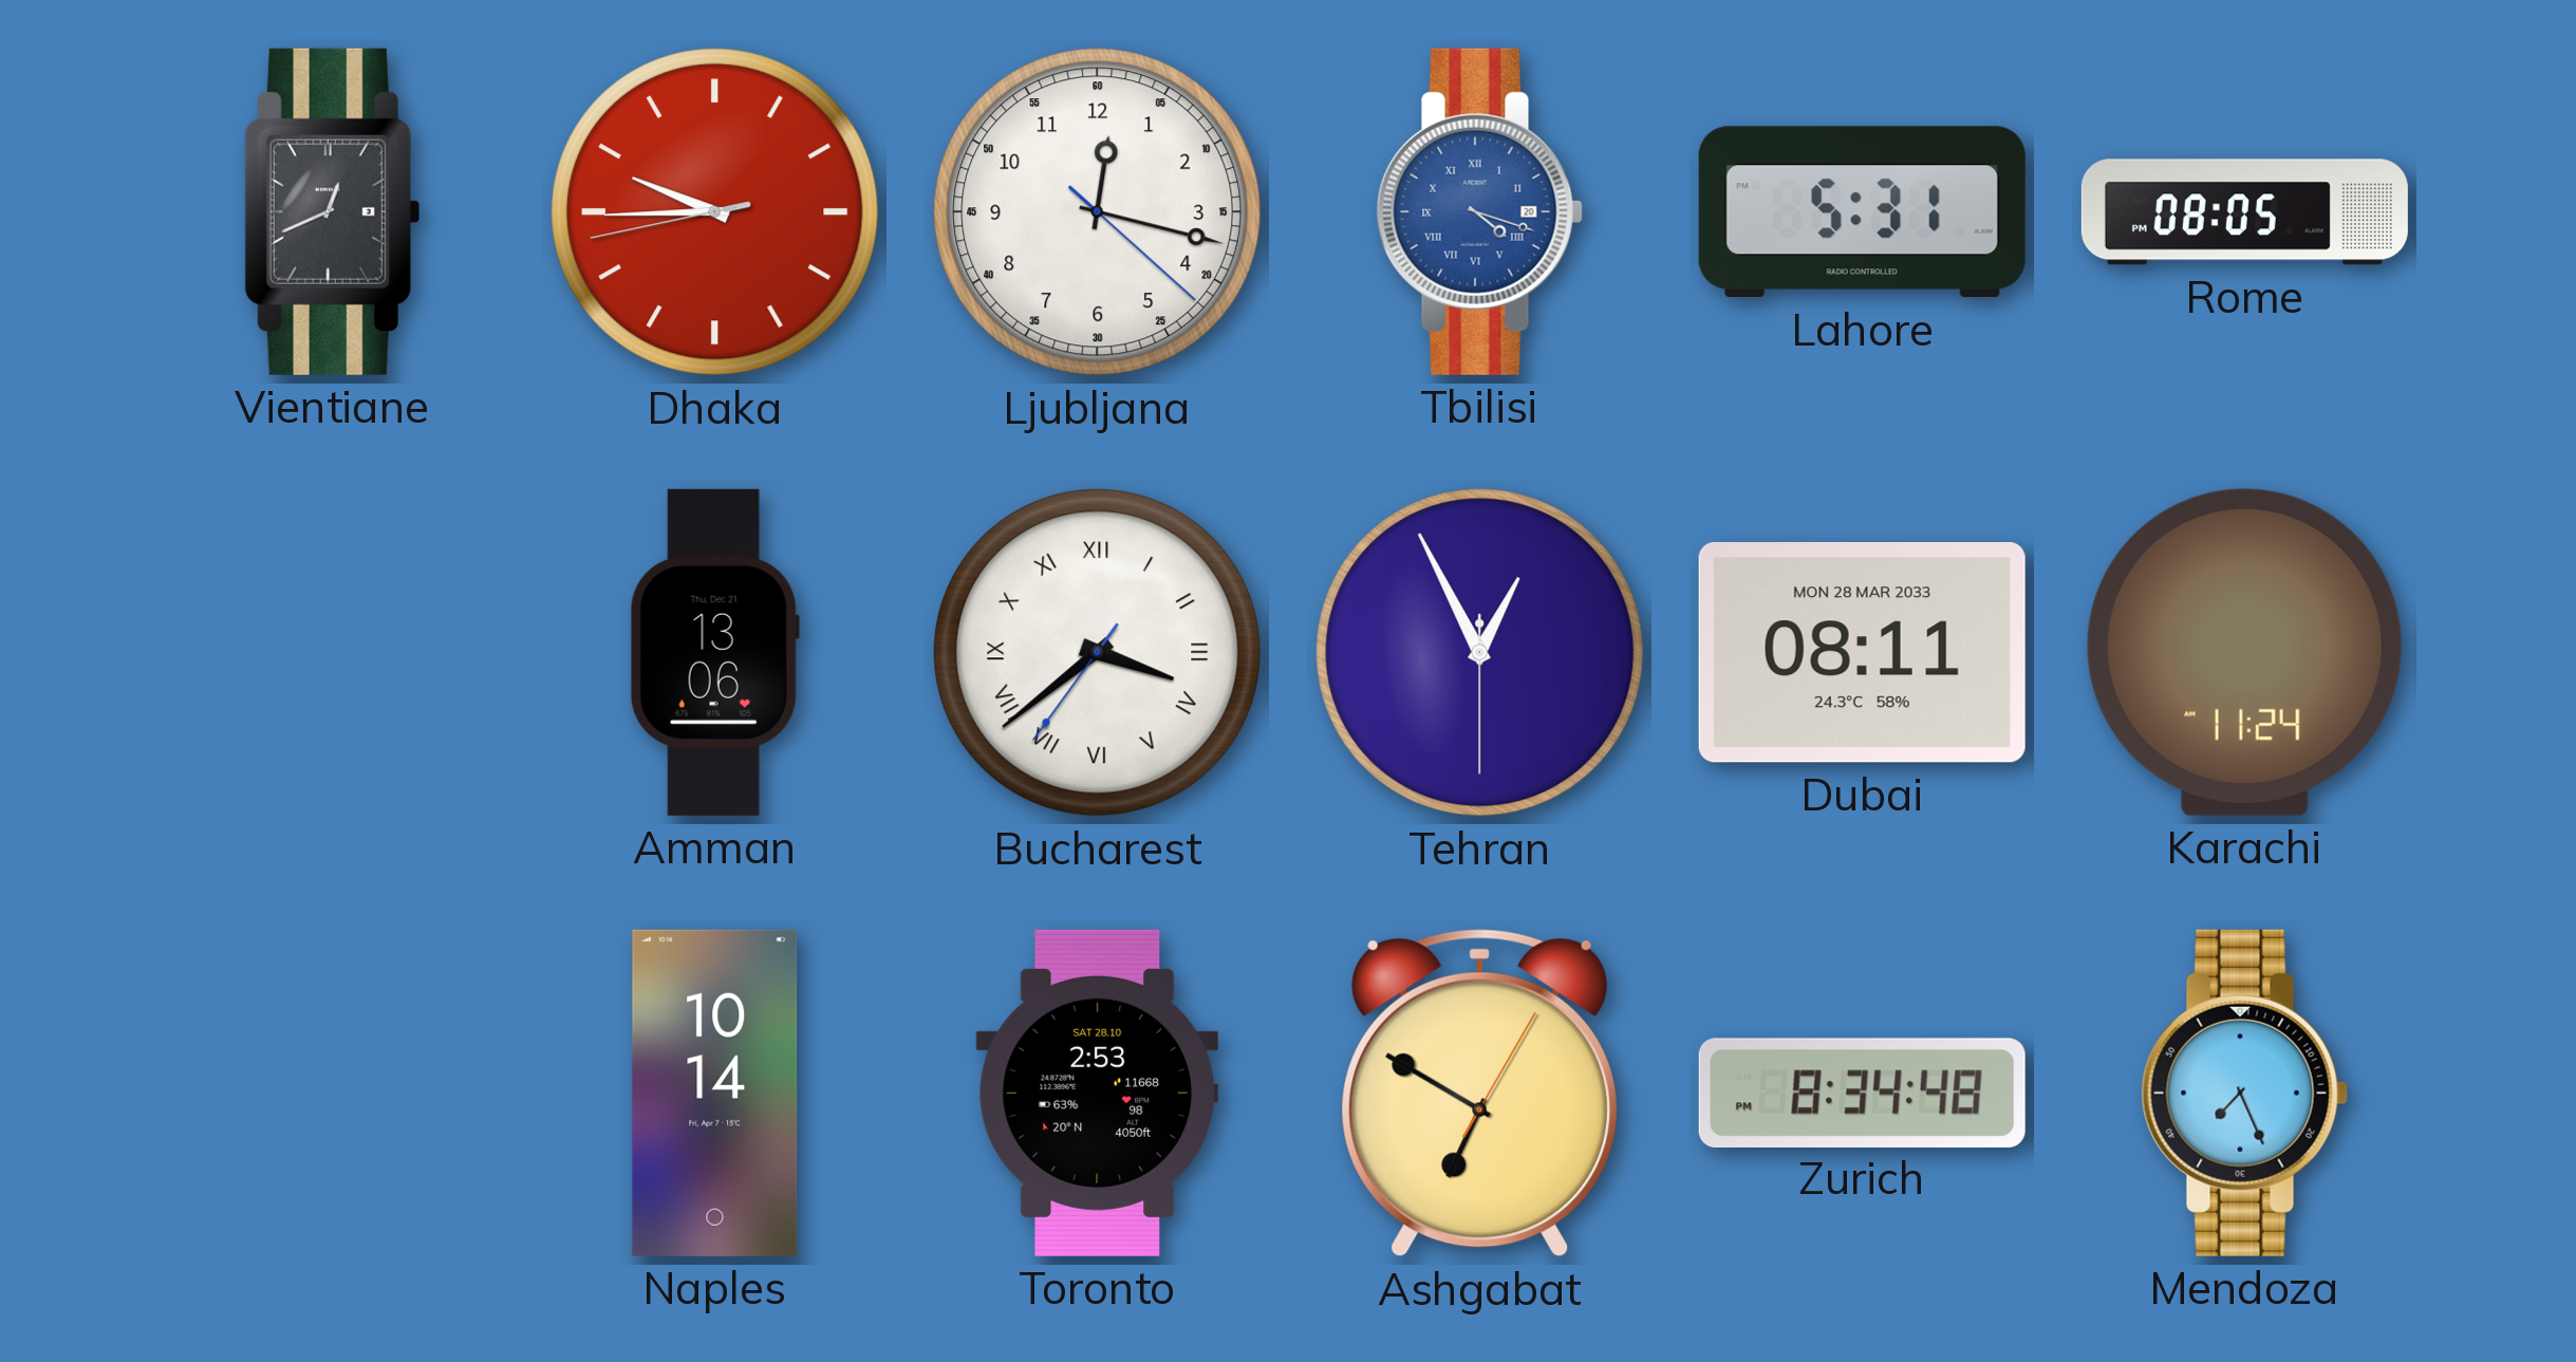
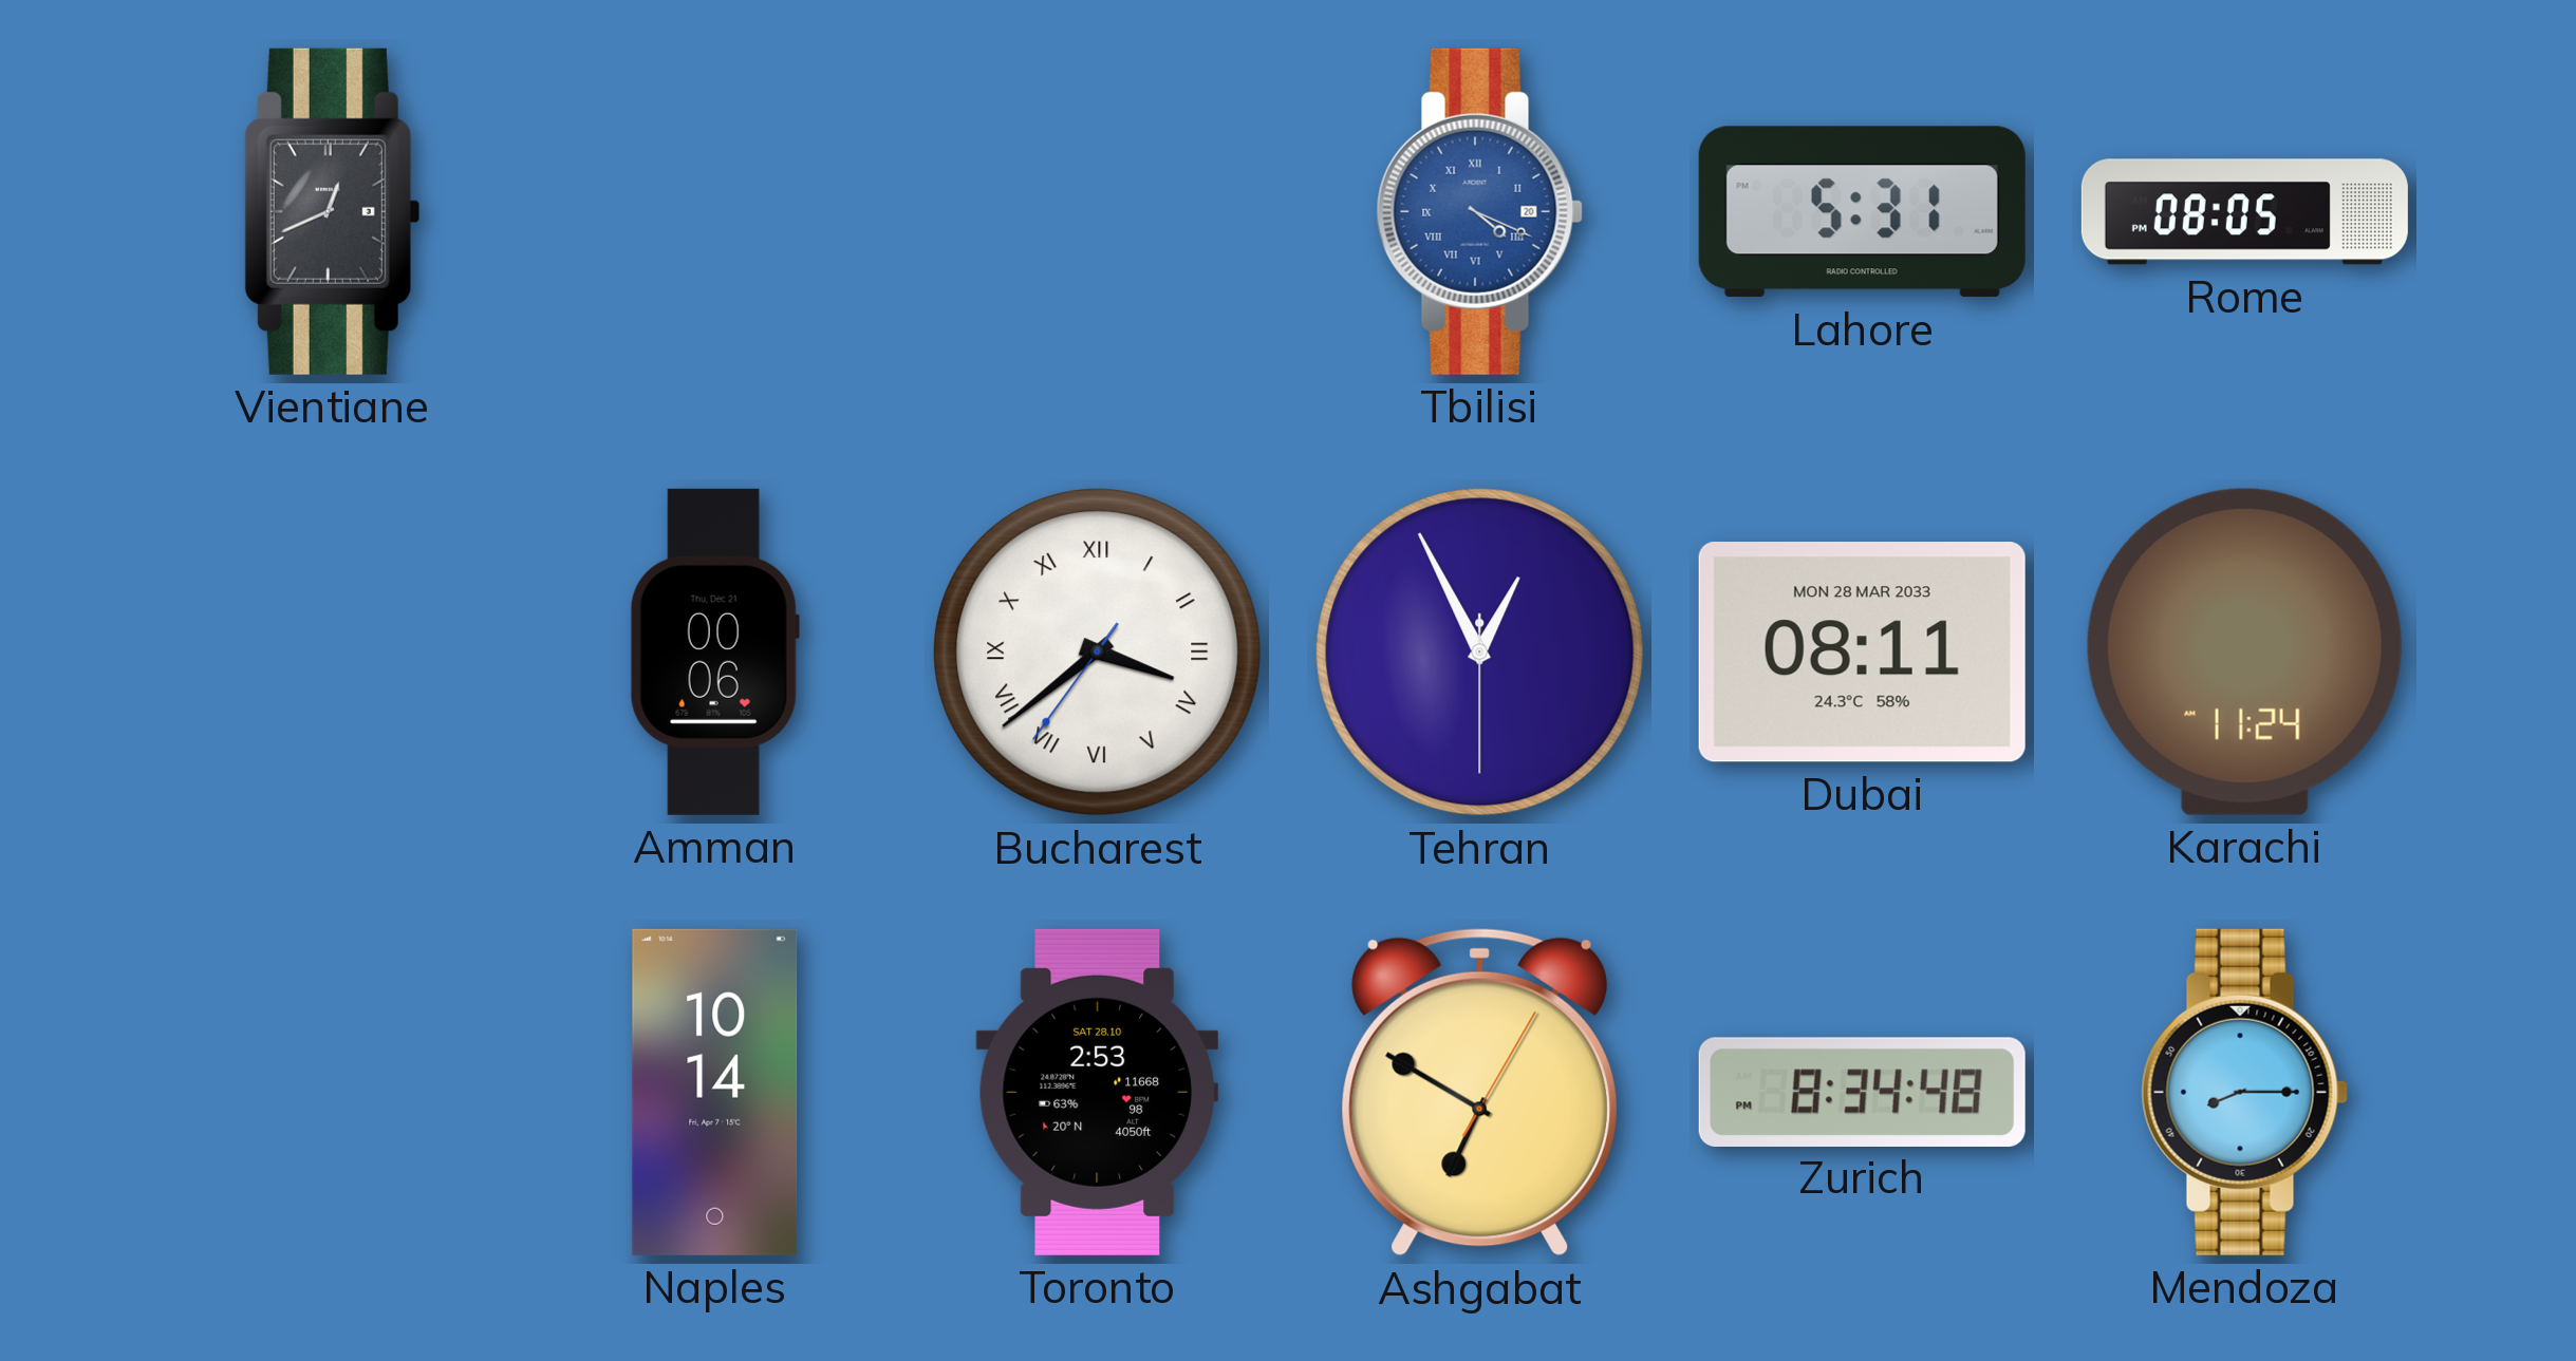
Dhaka: 9:44 -> none (715, 212)
Ljubljana: 12:17 -> none (1098, 212)
Tbilisi: 4:18 -> 4:19 (1479, 211)
Amman: 13:06 -> 00:06 (714, 651)
Mendoza: 7:26 -> 8:15 (2244, 1092)
